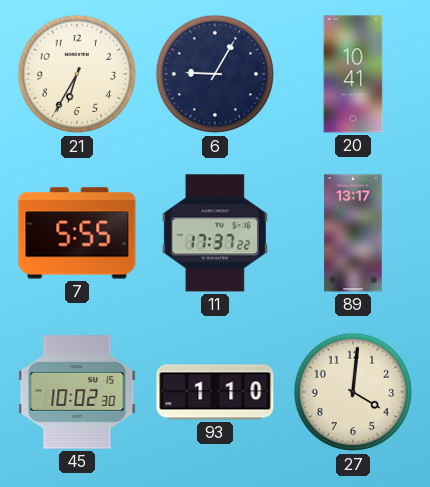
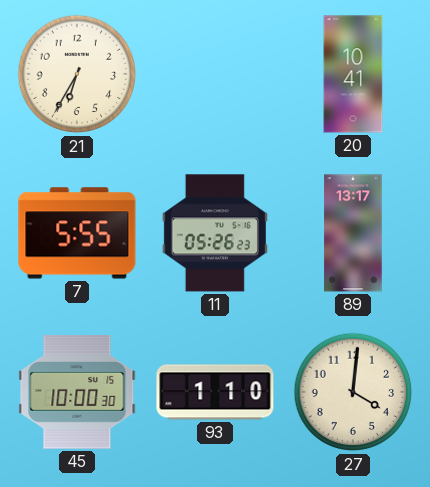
6: 9:05 -> none (215, 74)
11: 17:37 -> 05:26 (215, 233)
45: 10:02 -> 10:00 (77, 392)
